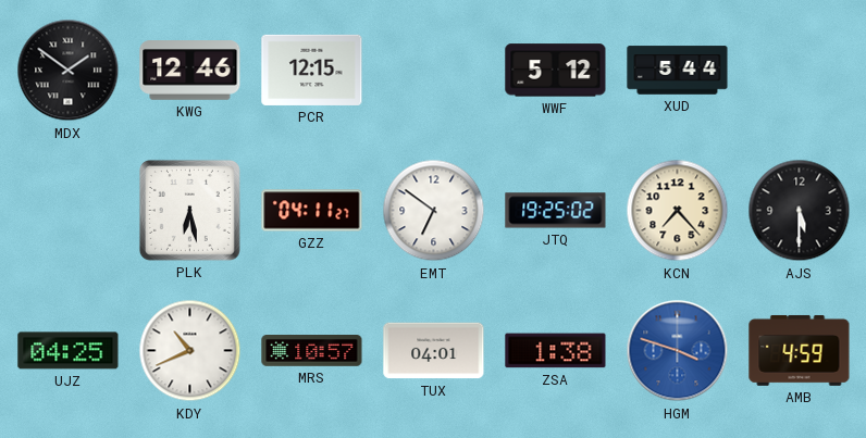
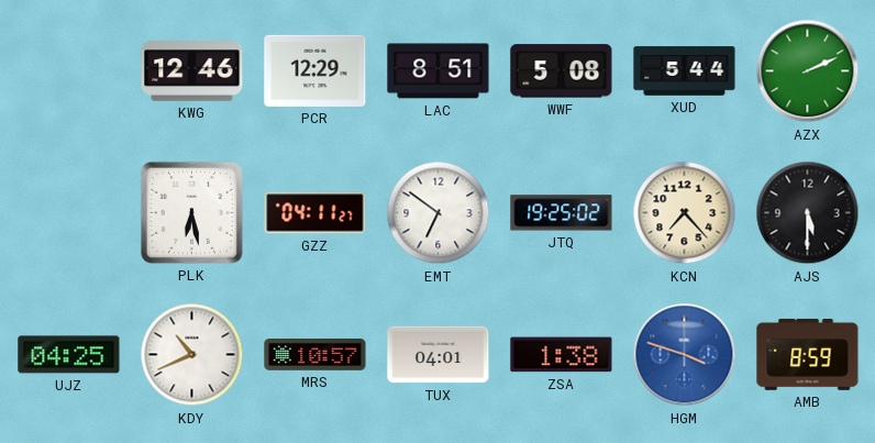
MDX: 1:51 -> none (69, 71)
PCR: 12:15 -> 12:29 (315, 70)
LAC: none -> 8:51 (439, 71)
WWF: 5:12 -> 5:08 (562, 71)
AZX: none -> 2:11 (808, 71)
AMB: 4:59 -> 8:59 (808, 354)
